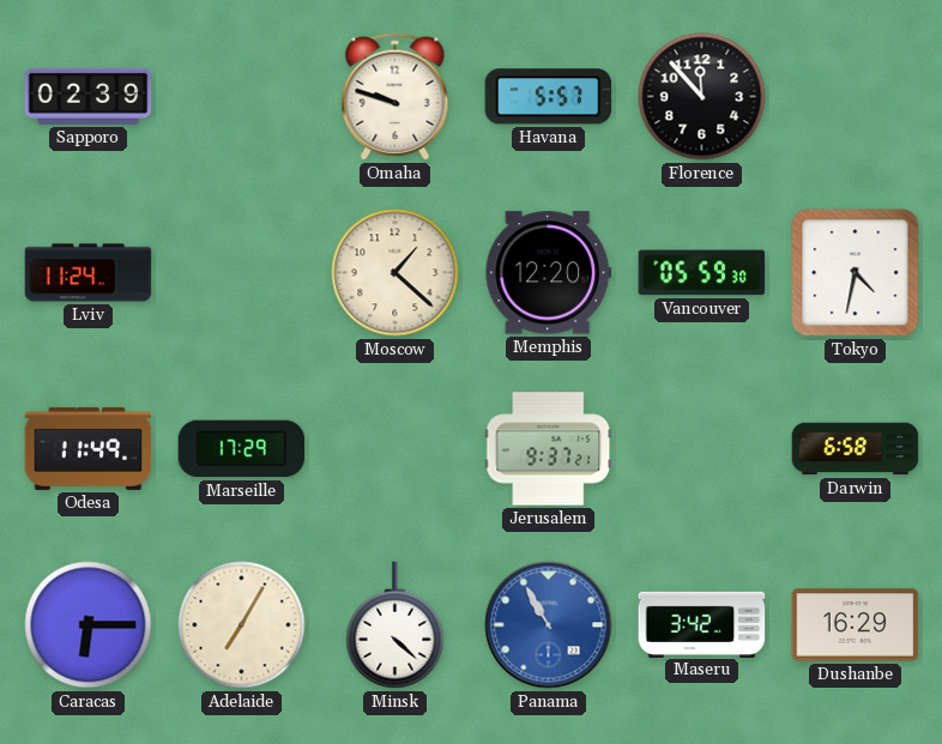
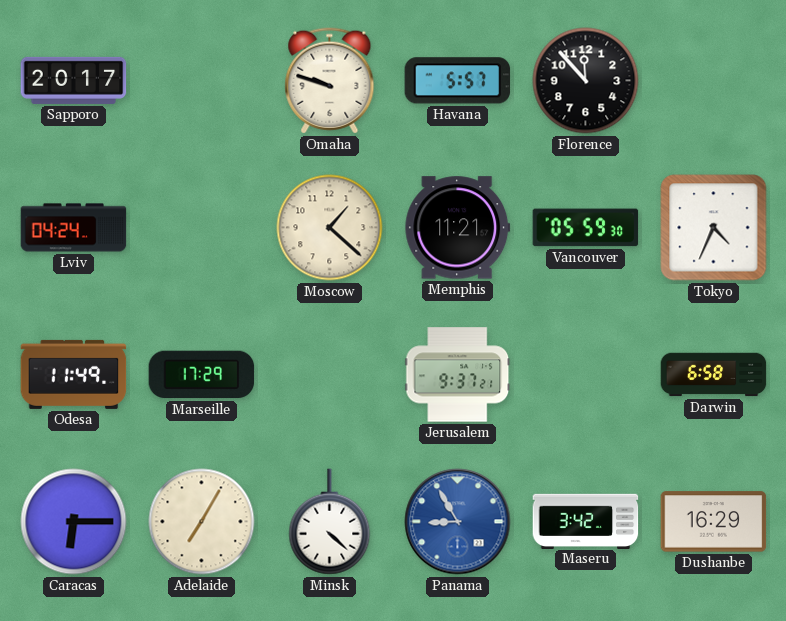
Sapporo: 02:39 -> 20:17 (74, 80)
Lviv: 11:24 -> 04:24 (74, 228)
Memphis: 12:20 -> 11:21 (458, 228)
Tokyo: 4:32 -> 4:34 (714, 228)
Panama: 10:55 -> 8:55 (458, 522)
